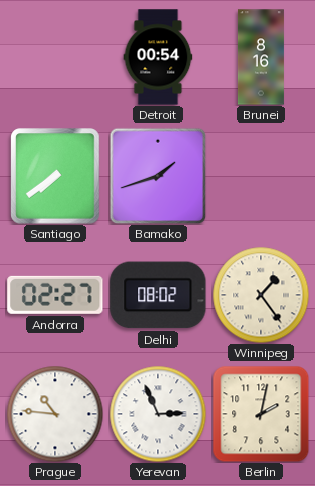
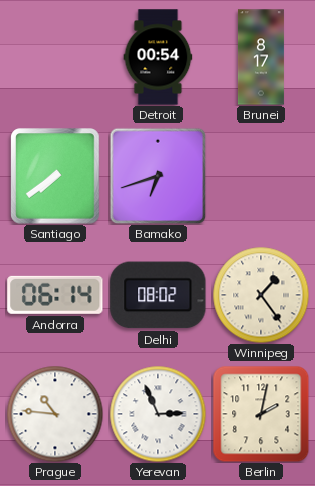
Brunei: 8:16 -> 8:17 (261, 57)
Bamako: 1:42 -> 6:42 (158, 176)
Andorra: 02:27 -> 06:14 (55, 295)
